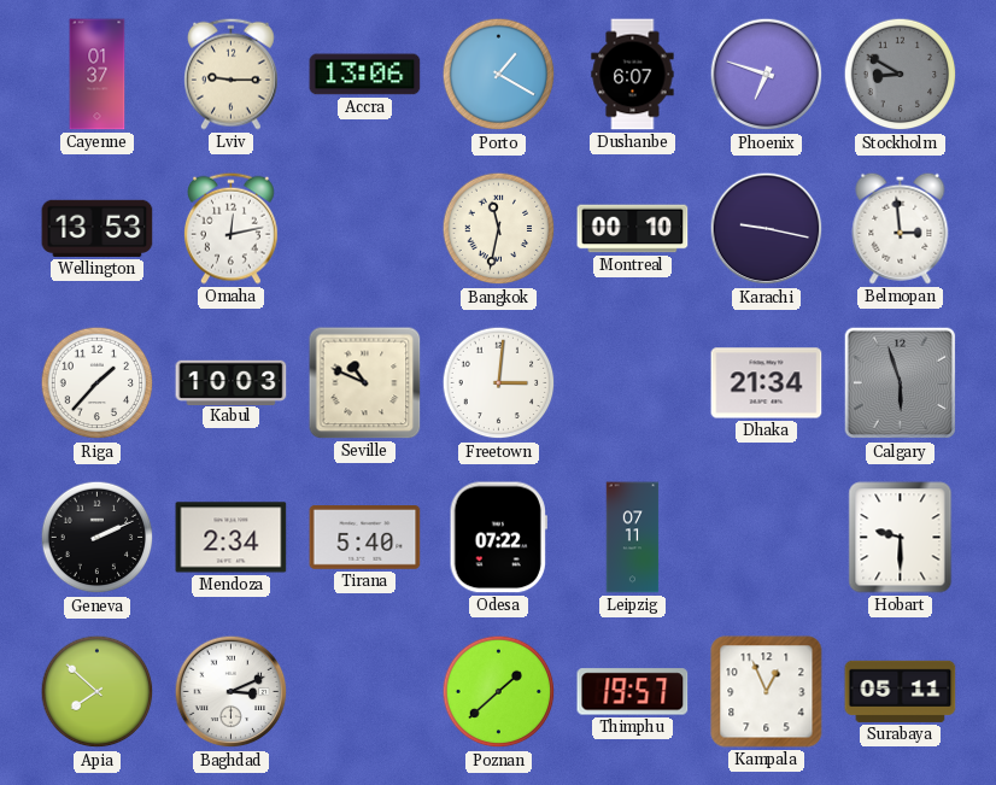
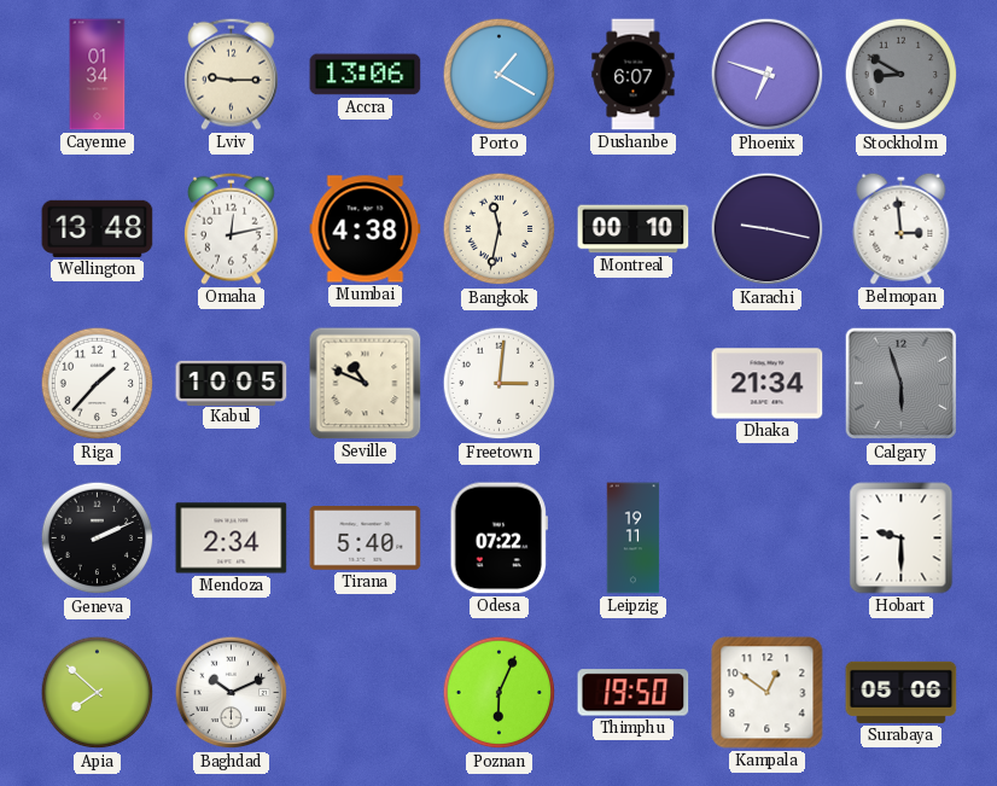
Cayenne: 01:37 -> 01:34 (98, 75)
Wellington: 13:53 -> 13:48 (98, 228)
Mumbai: none -> 4:38 (366, 229)
Kabul: 10:03 -> 10:05 (232, 383)
Leipzig: 07:11 -> 19:11 (634, 538)
Baghdad: 3:11 -> 10:11 (232, 693)
Poznan: 1:38 -> 6:04 (500, 693)
Thimphu: 19:57 -> 19:50 (634, 693)
Kampala: 12:56 -> 12:51 (768, 693)
Surabaya: 05:11 -> 05:06 (902, 692)
